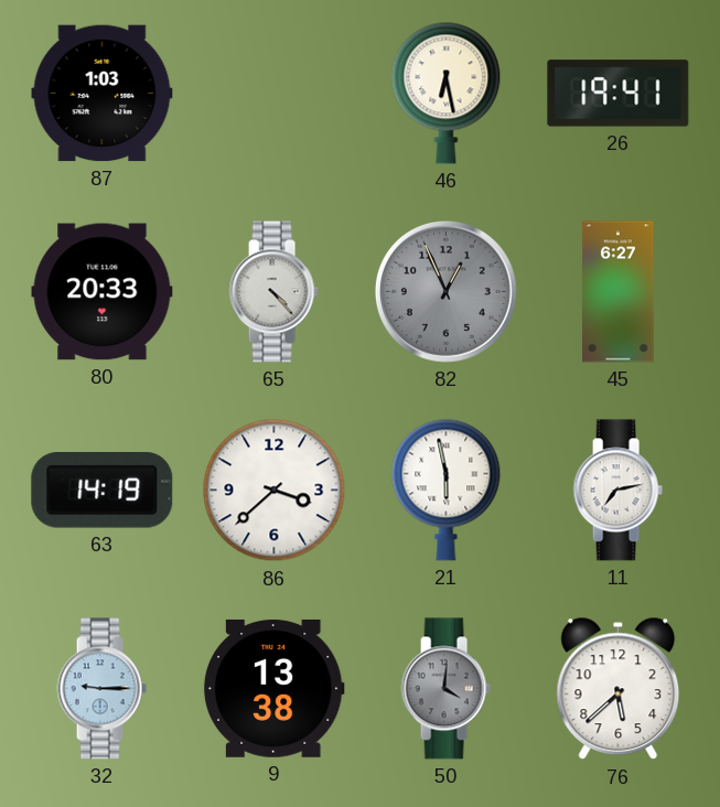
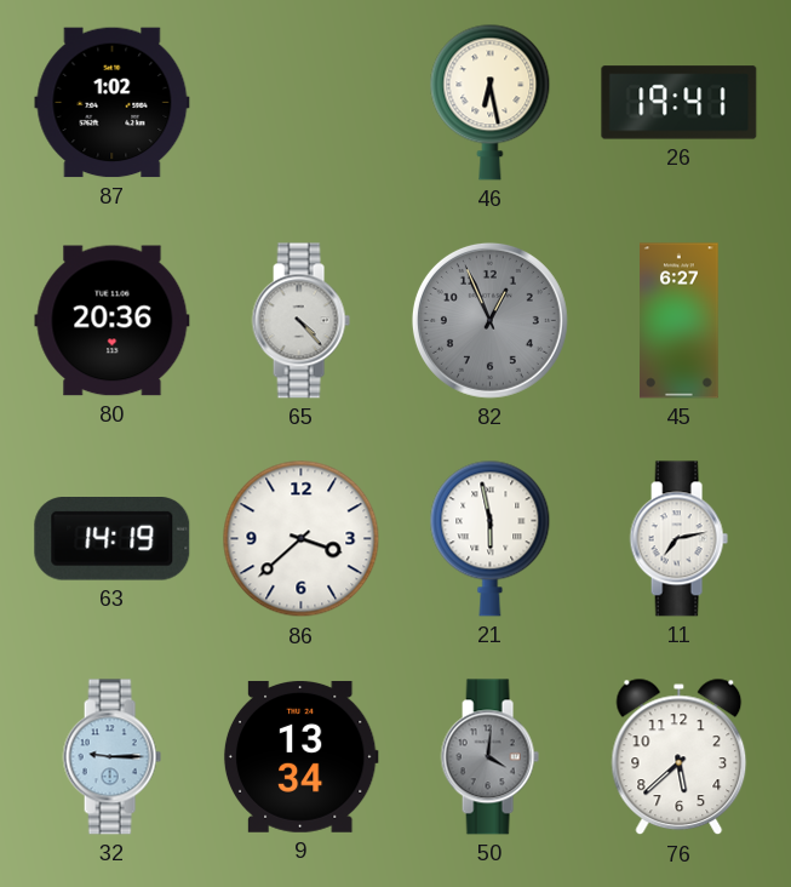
87: 1:03 -> 1:02 (113, 103)
80: 20:33 -> 20:36 (113, 321)
9: 13:38 -> 13:34 (300, 756)
